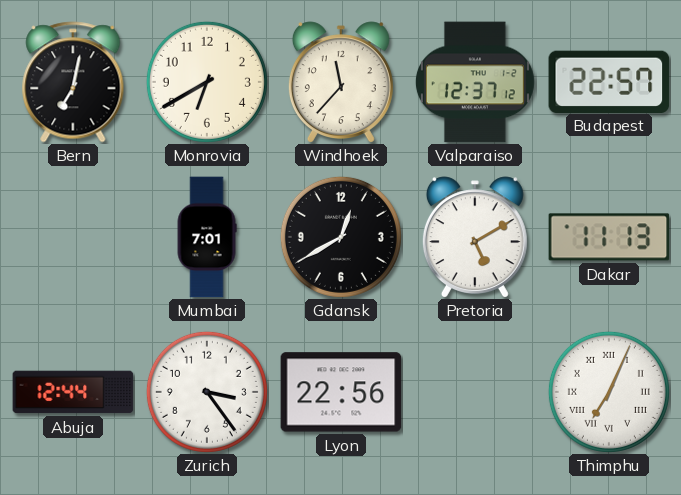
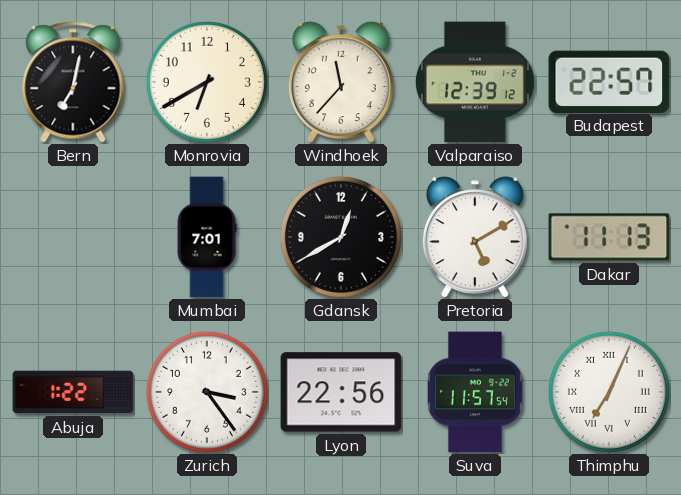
Valparaiso: 12:37 -> 12:39 (475, 82)
Abuja: 12:44 -> 1:22 (73, 392)
Suva: none -> 11:57 (475, 392)
